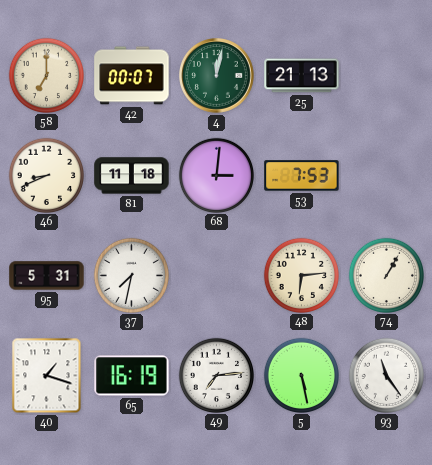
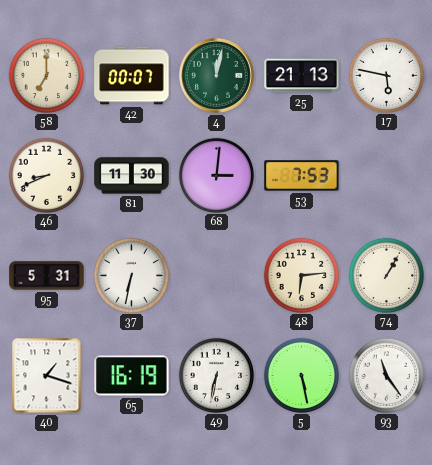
17: none -> 5:47 (386, 75)
81: 11:18 -> 11:30 (132, 176)
37: 7:32 -> 6:32 (131, 275)
49: 7:14 -> 6:32 (216, 375)
